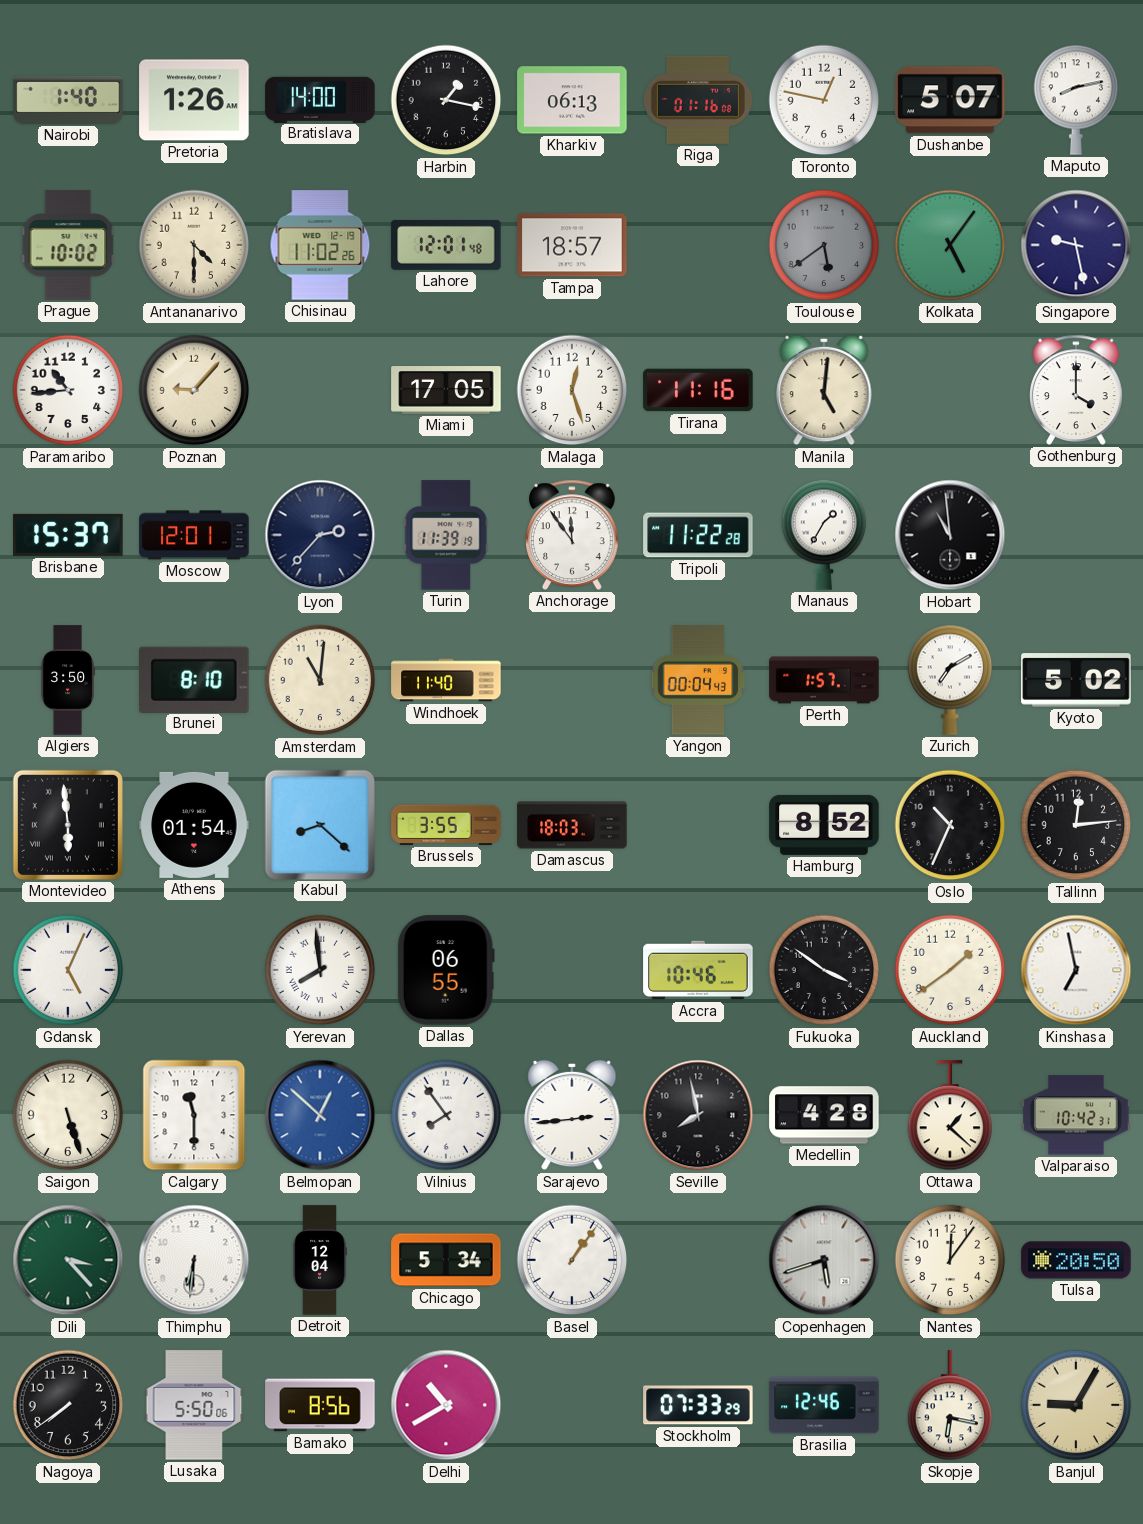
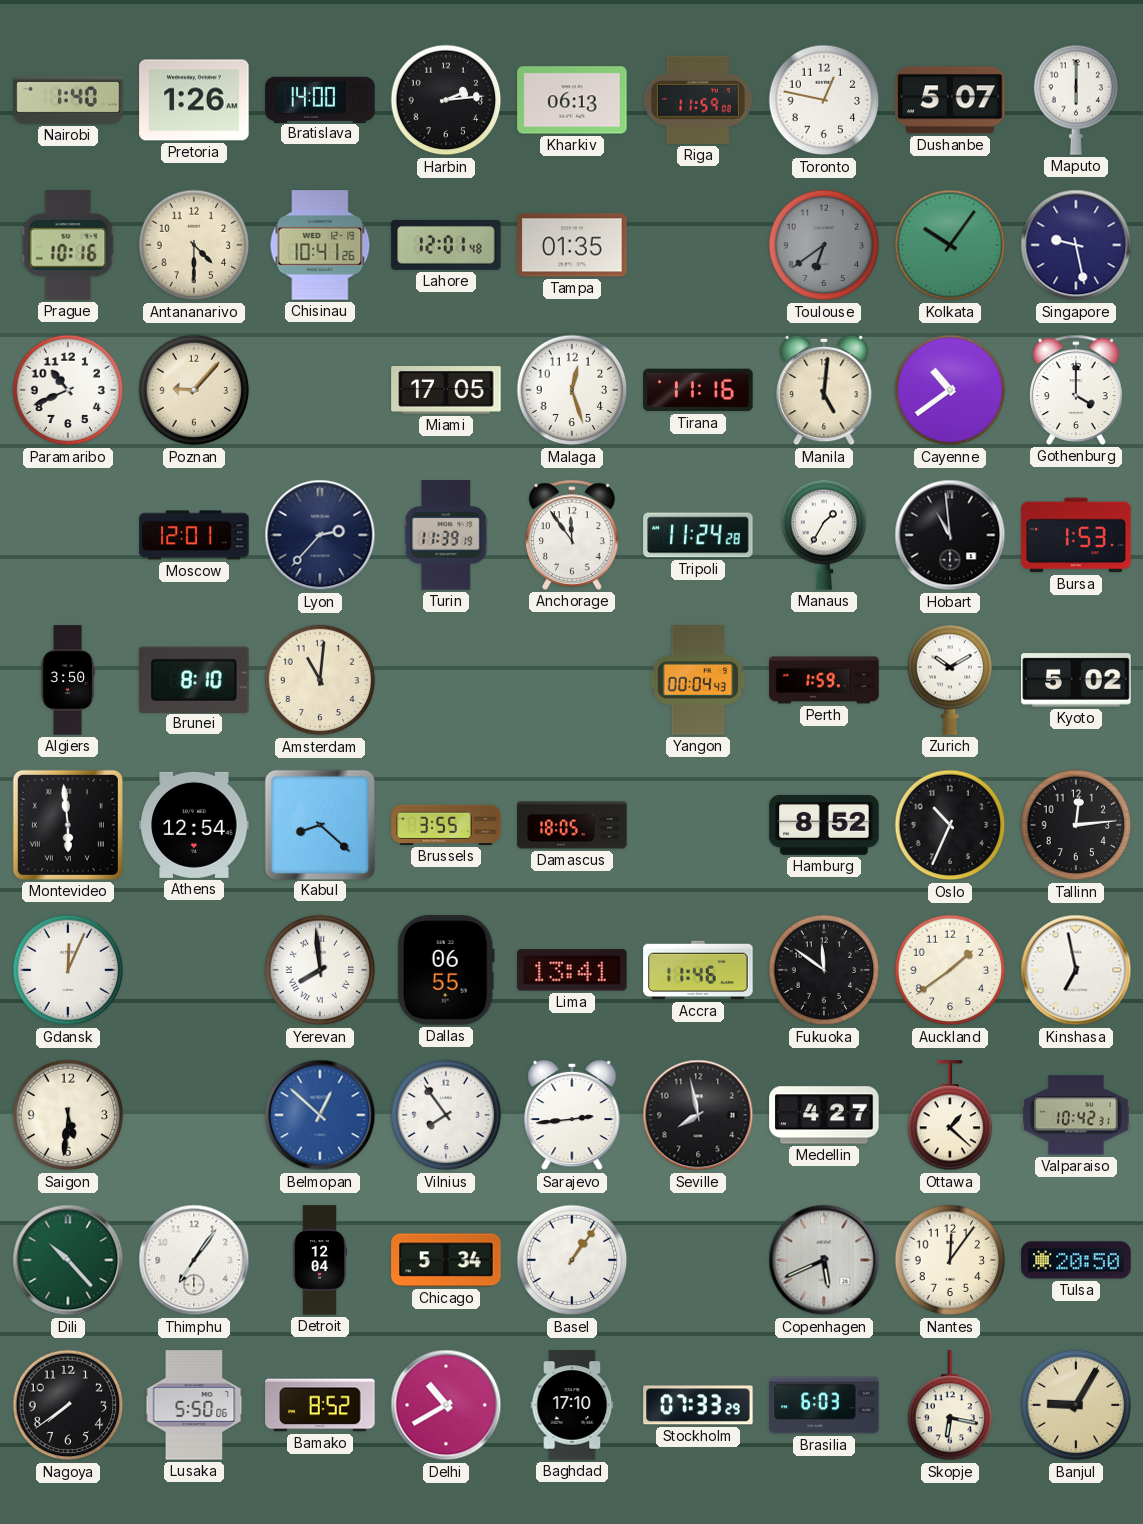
Harbin: 1:17 -> 2:14 (446, 100)
Riga: 01:16 -> 11:59 (698, 100)
Maputo: 8:13 -> 6:00 (1076, 100)
Prague: 10:02 -> 10:16 (68, 245)
Chisinau: 11:02 -> 10:41 (320, 245)
Tampa: 18:57 -> 01:35 (572, 245)
Toulouse: 5:39 -> 6:39 (824, 245)
Kolkata: 5:06 -> 10:06 (950, 245)
Paramaribo: 10:44 -> 10:41 (68, 390)
Cayenne: none -> 10:39 (950, 390)
Brisbane: 15:37 -> none (68, 535)
Tripoli: 11:22 -> 11:24 (698, 535)
Bursa: none -> 1:53 (1076, 535)
Windhoek: 11:40 -> none (446, 680)
Perth: 1:57 -> 1:59 (824, 680)
Zurich: 7:10 -> 10:10 (950, 680)
Athens: 01:54 -> 12:54 (194, 825)
Damascus: 18:03 -> 18:05 (572, 825)
Gdansk: 5:04 -> 12:04 (68, 970)
Lima: none -> 13:41 (572, 970)
Accra: 10:46 -> 11:46 (698, 970)
Fukuoka: 3:51 -> 11:51 (824, 970)
Saigon: 5:27 -> 5:31 (68, 1115)
Calgary: 11:30 -> none (194, 1115)
Medellin: 4:28 -> 4:27 (824, 1115)
Dili: 3:23 -> 10:23 (68, 1260)
Thimphu: 6:31 -> 7:06 (194, 1260)
Copenhagen: 5:42 -> 5:41 (824, 1260)
Bamako: 8:56 -> 8:52 (320, 1405)
Baghdad: none -> 17:10 (572, 1405)
Brasilia: 12:46 -> 6:03 (824, 1405)
